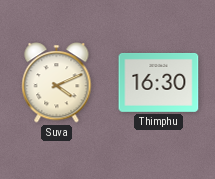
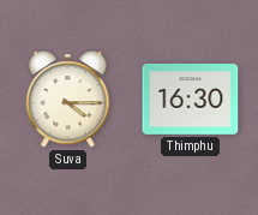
Suva: 4:11 -> 4:15 (68, 100)
